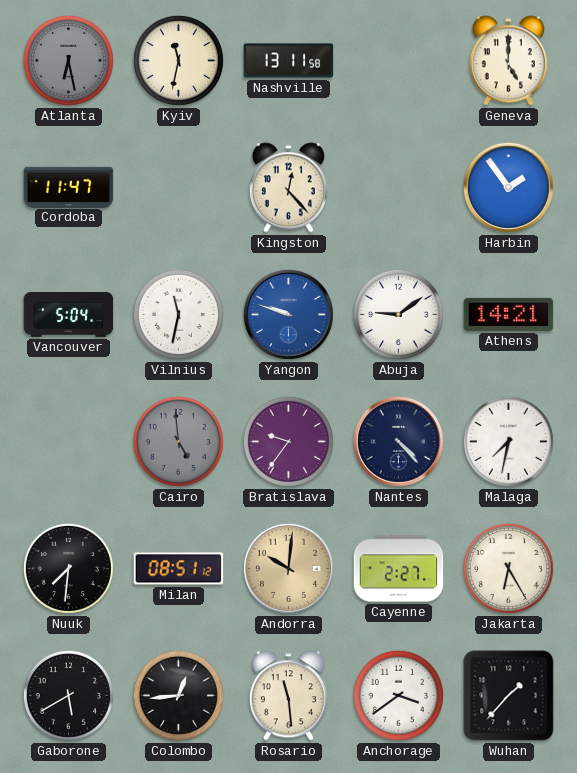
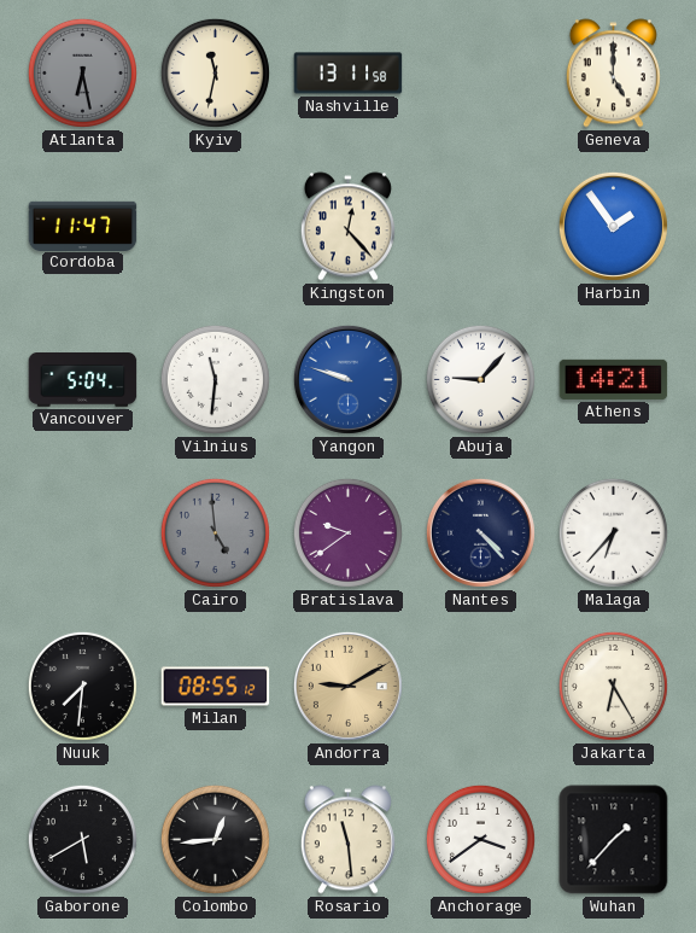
Vilnius: 11:32 -> 11:31 (215, 379)
Abuja: 9:09 -> 9:07 (480, 379)
Bratislava: 9:36 -> 9:39 (347, 532)
Malaga: 7:32 -> 6:37 (613, 532)
Milan: 08:51 -> 08:55 (216, 687)
Andorra: 10:01 -> 9:10 (347, 686)
Cayenne: 2:27 -> none (399, 569)
